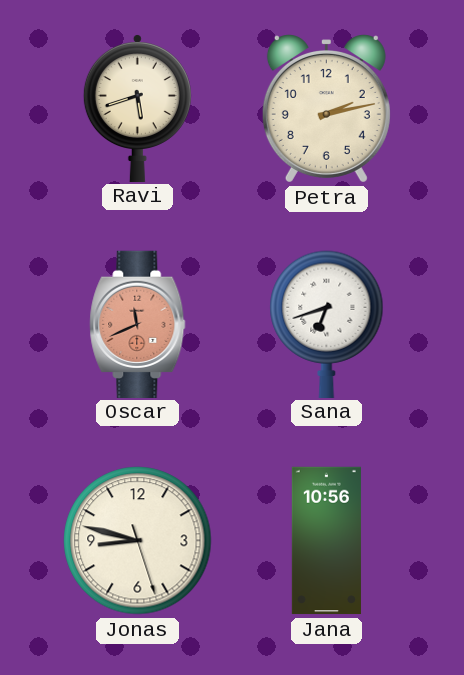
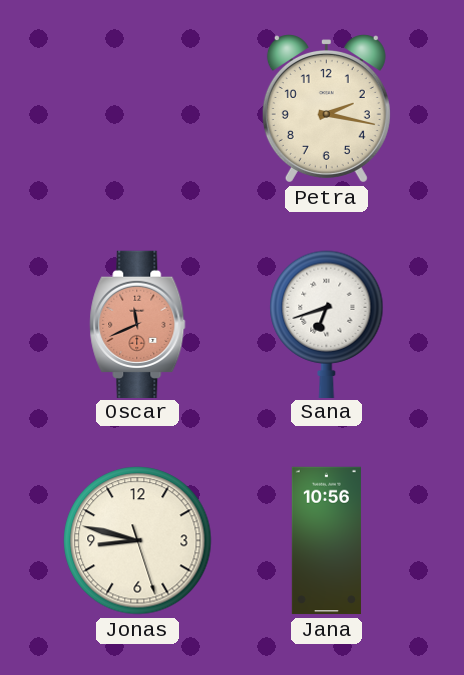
Ravi: 5:42 -> none (137, 107)
Petra: 2:13 -> 2:17 (326, 109)
